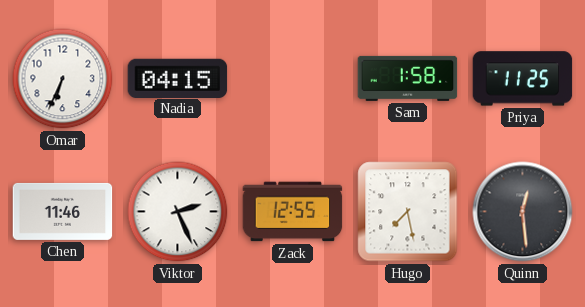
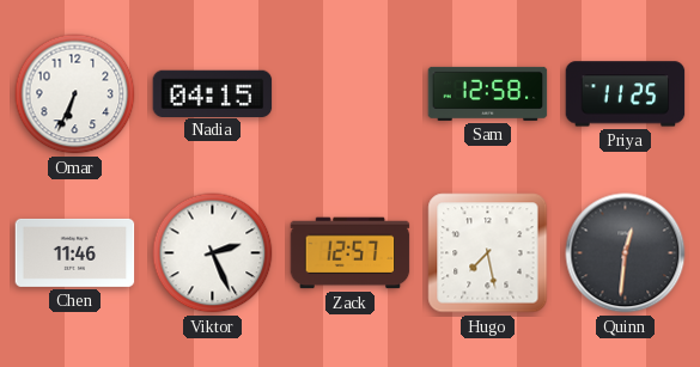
Sam: 1:58 -> 12:58 (488, 93)
Zack: 12:55 -> 12:57 (351, 253)
Quinn: 12:29 -> 12:31 (626, 253)
